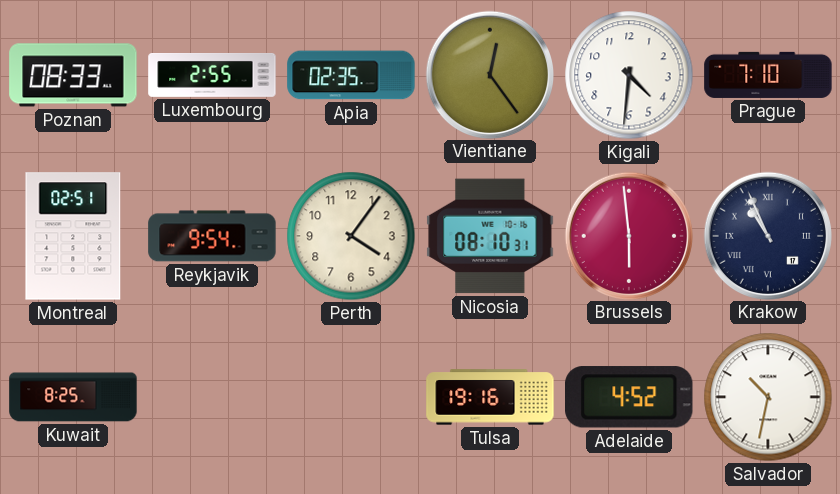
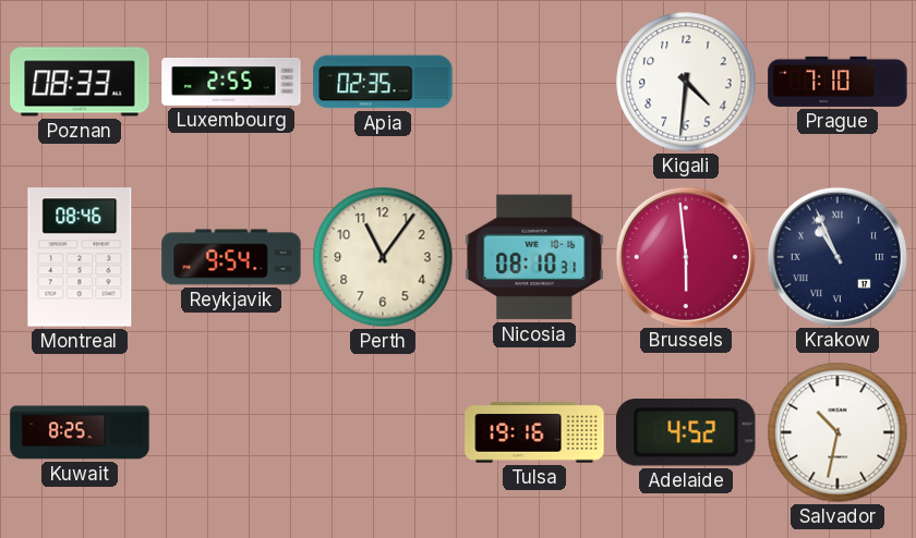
Vientiane: 12:24 -> none (489, 74)
Montreal: 02:51 -> 08:46 (80, 257)
Perth: 4:06 -> 11:06 (383, 257)
